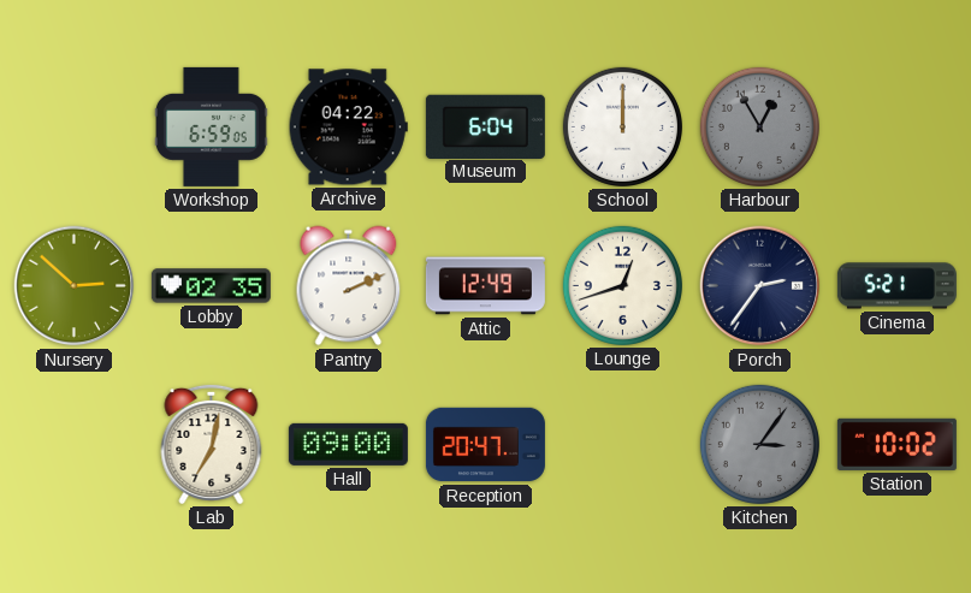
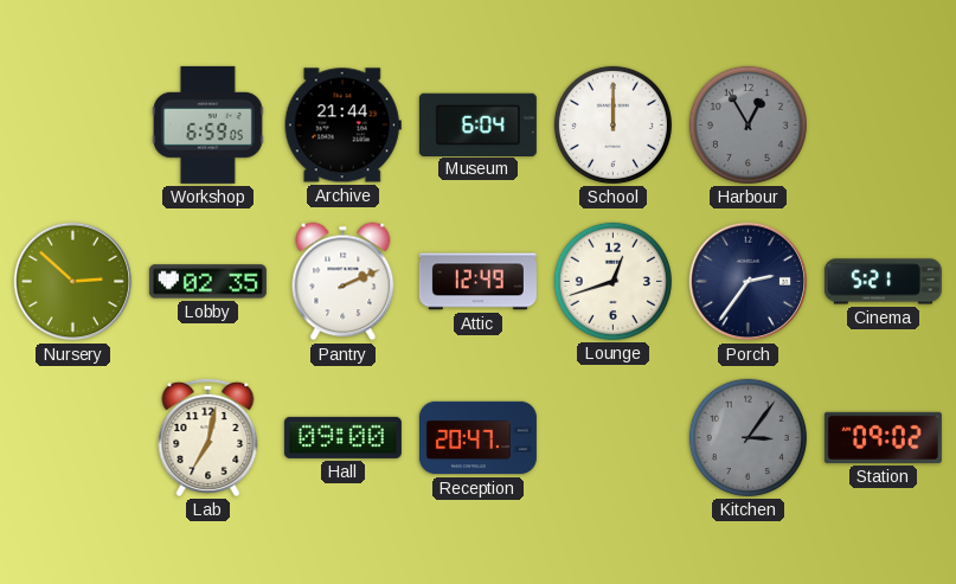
Archive: 04:22 -> 21:44 (342, 126)
Station: 10:02 -> 09:02 (883, 437)
